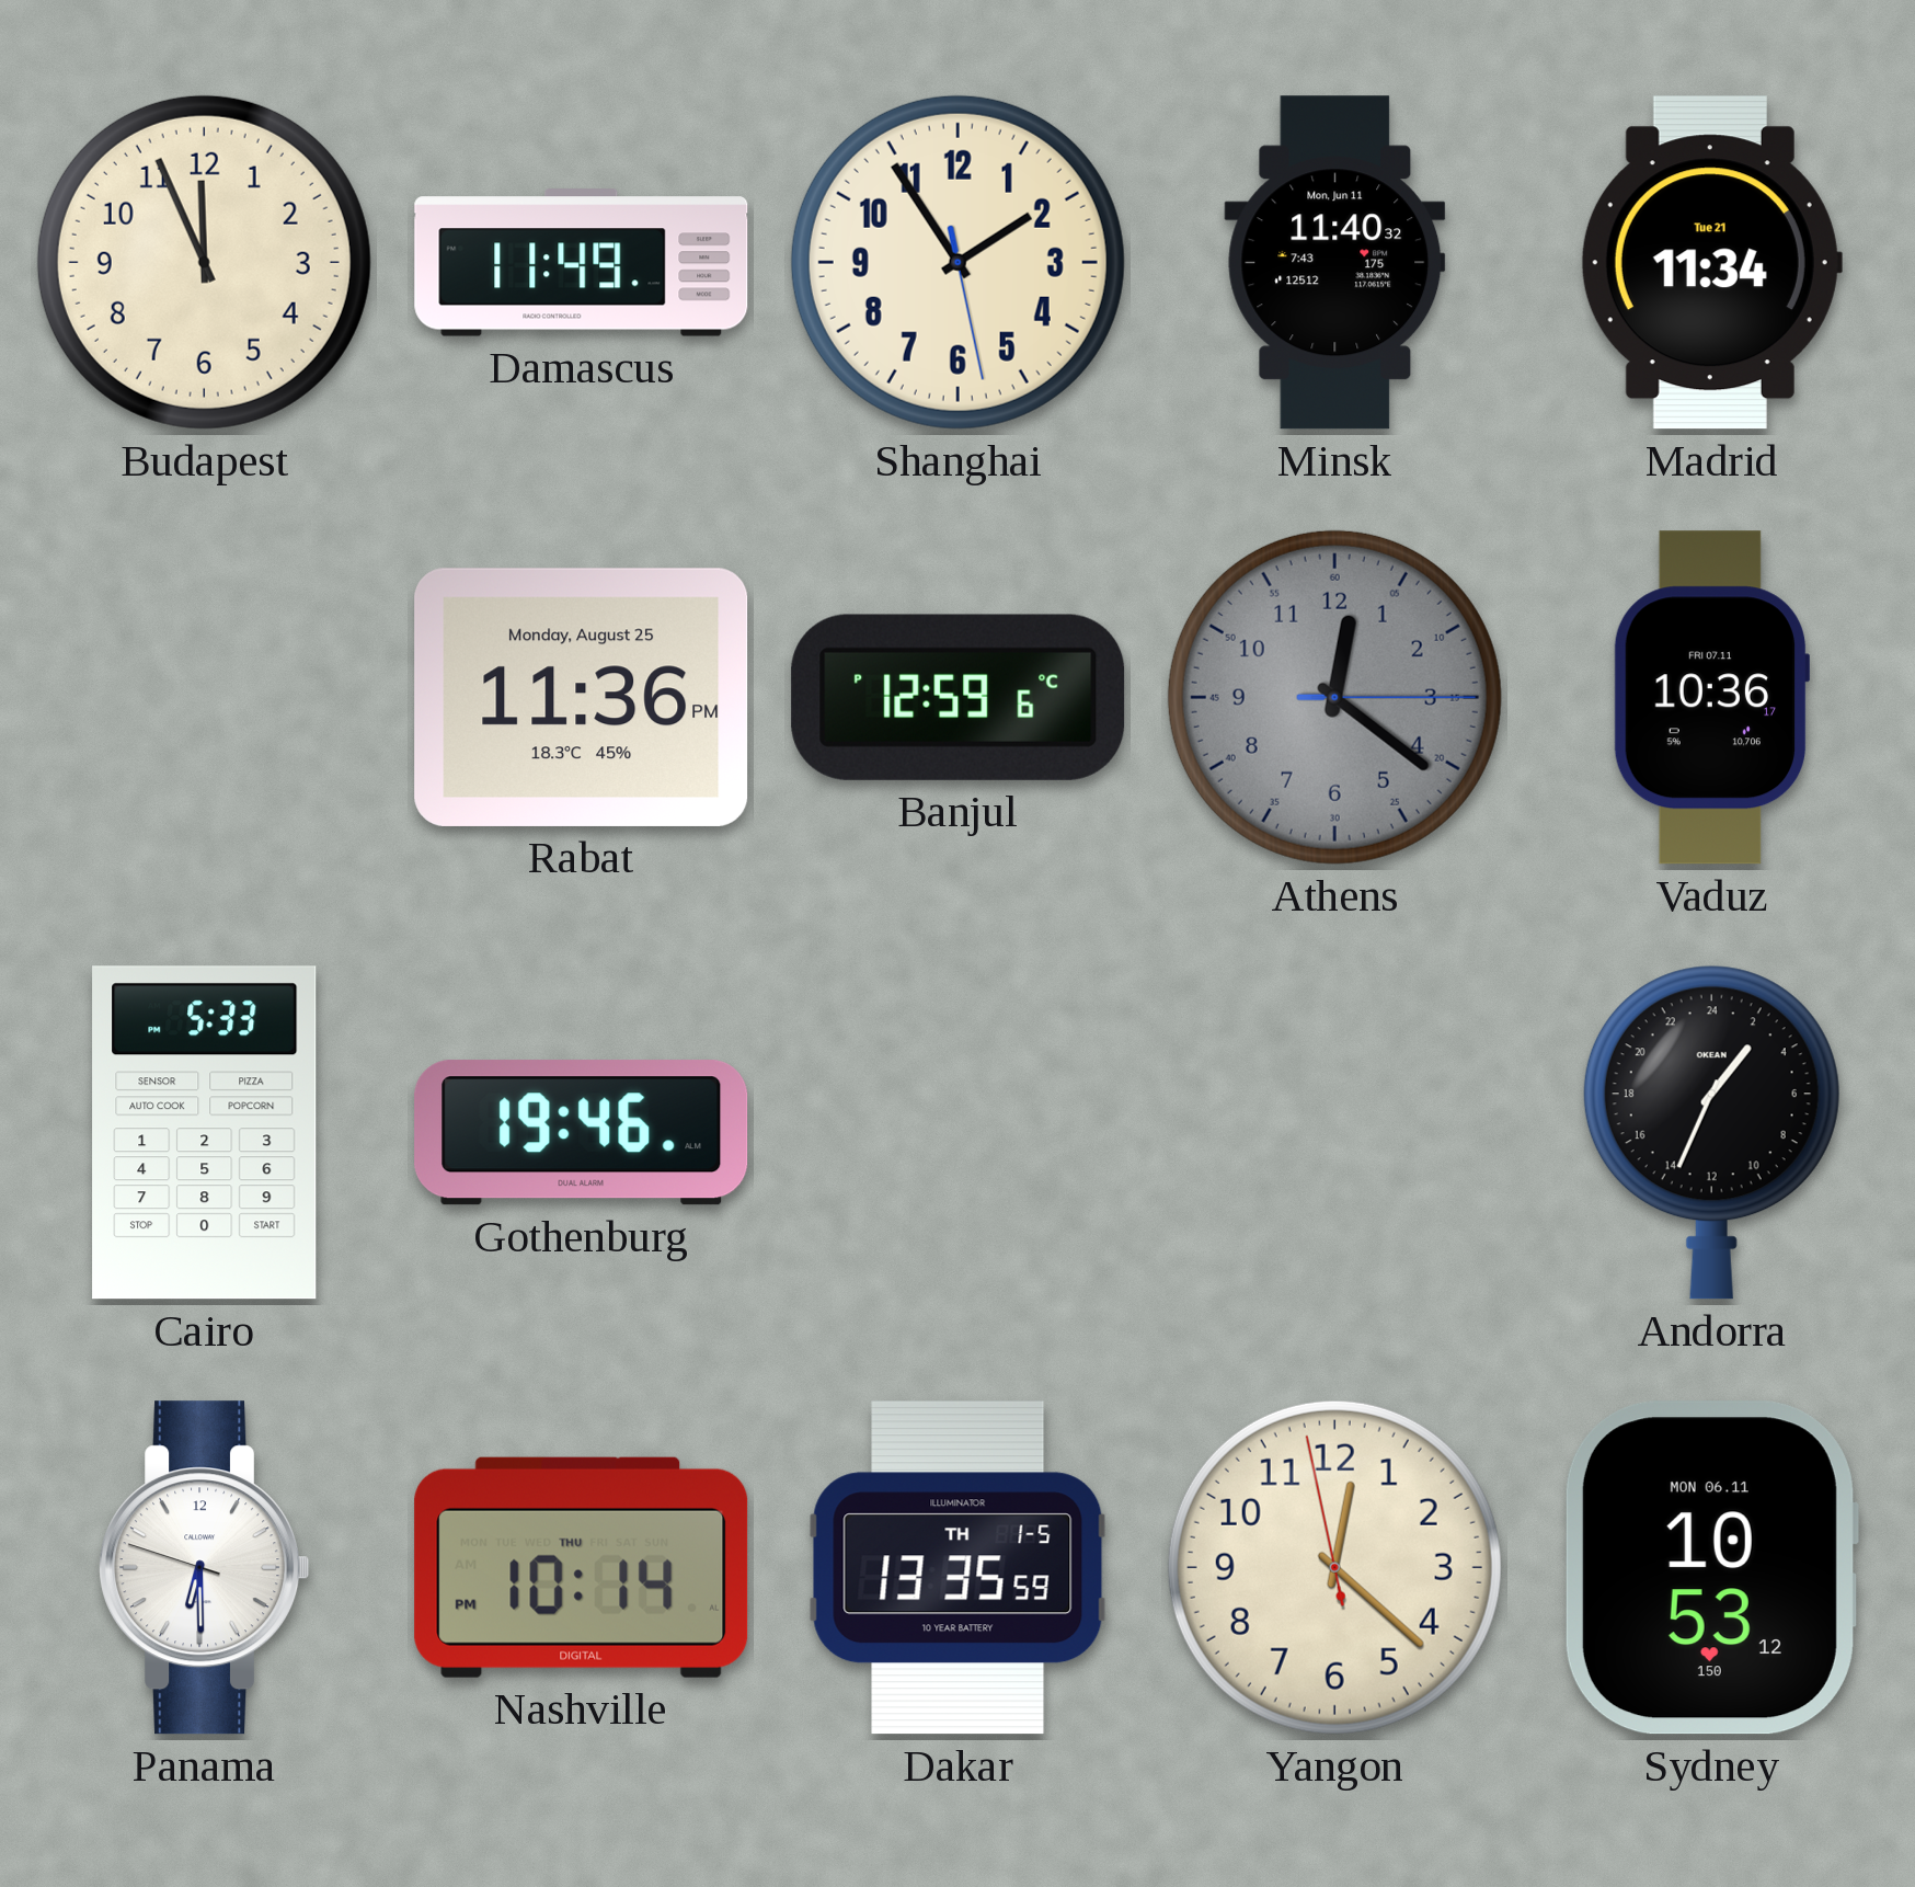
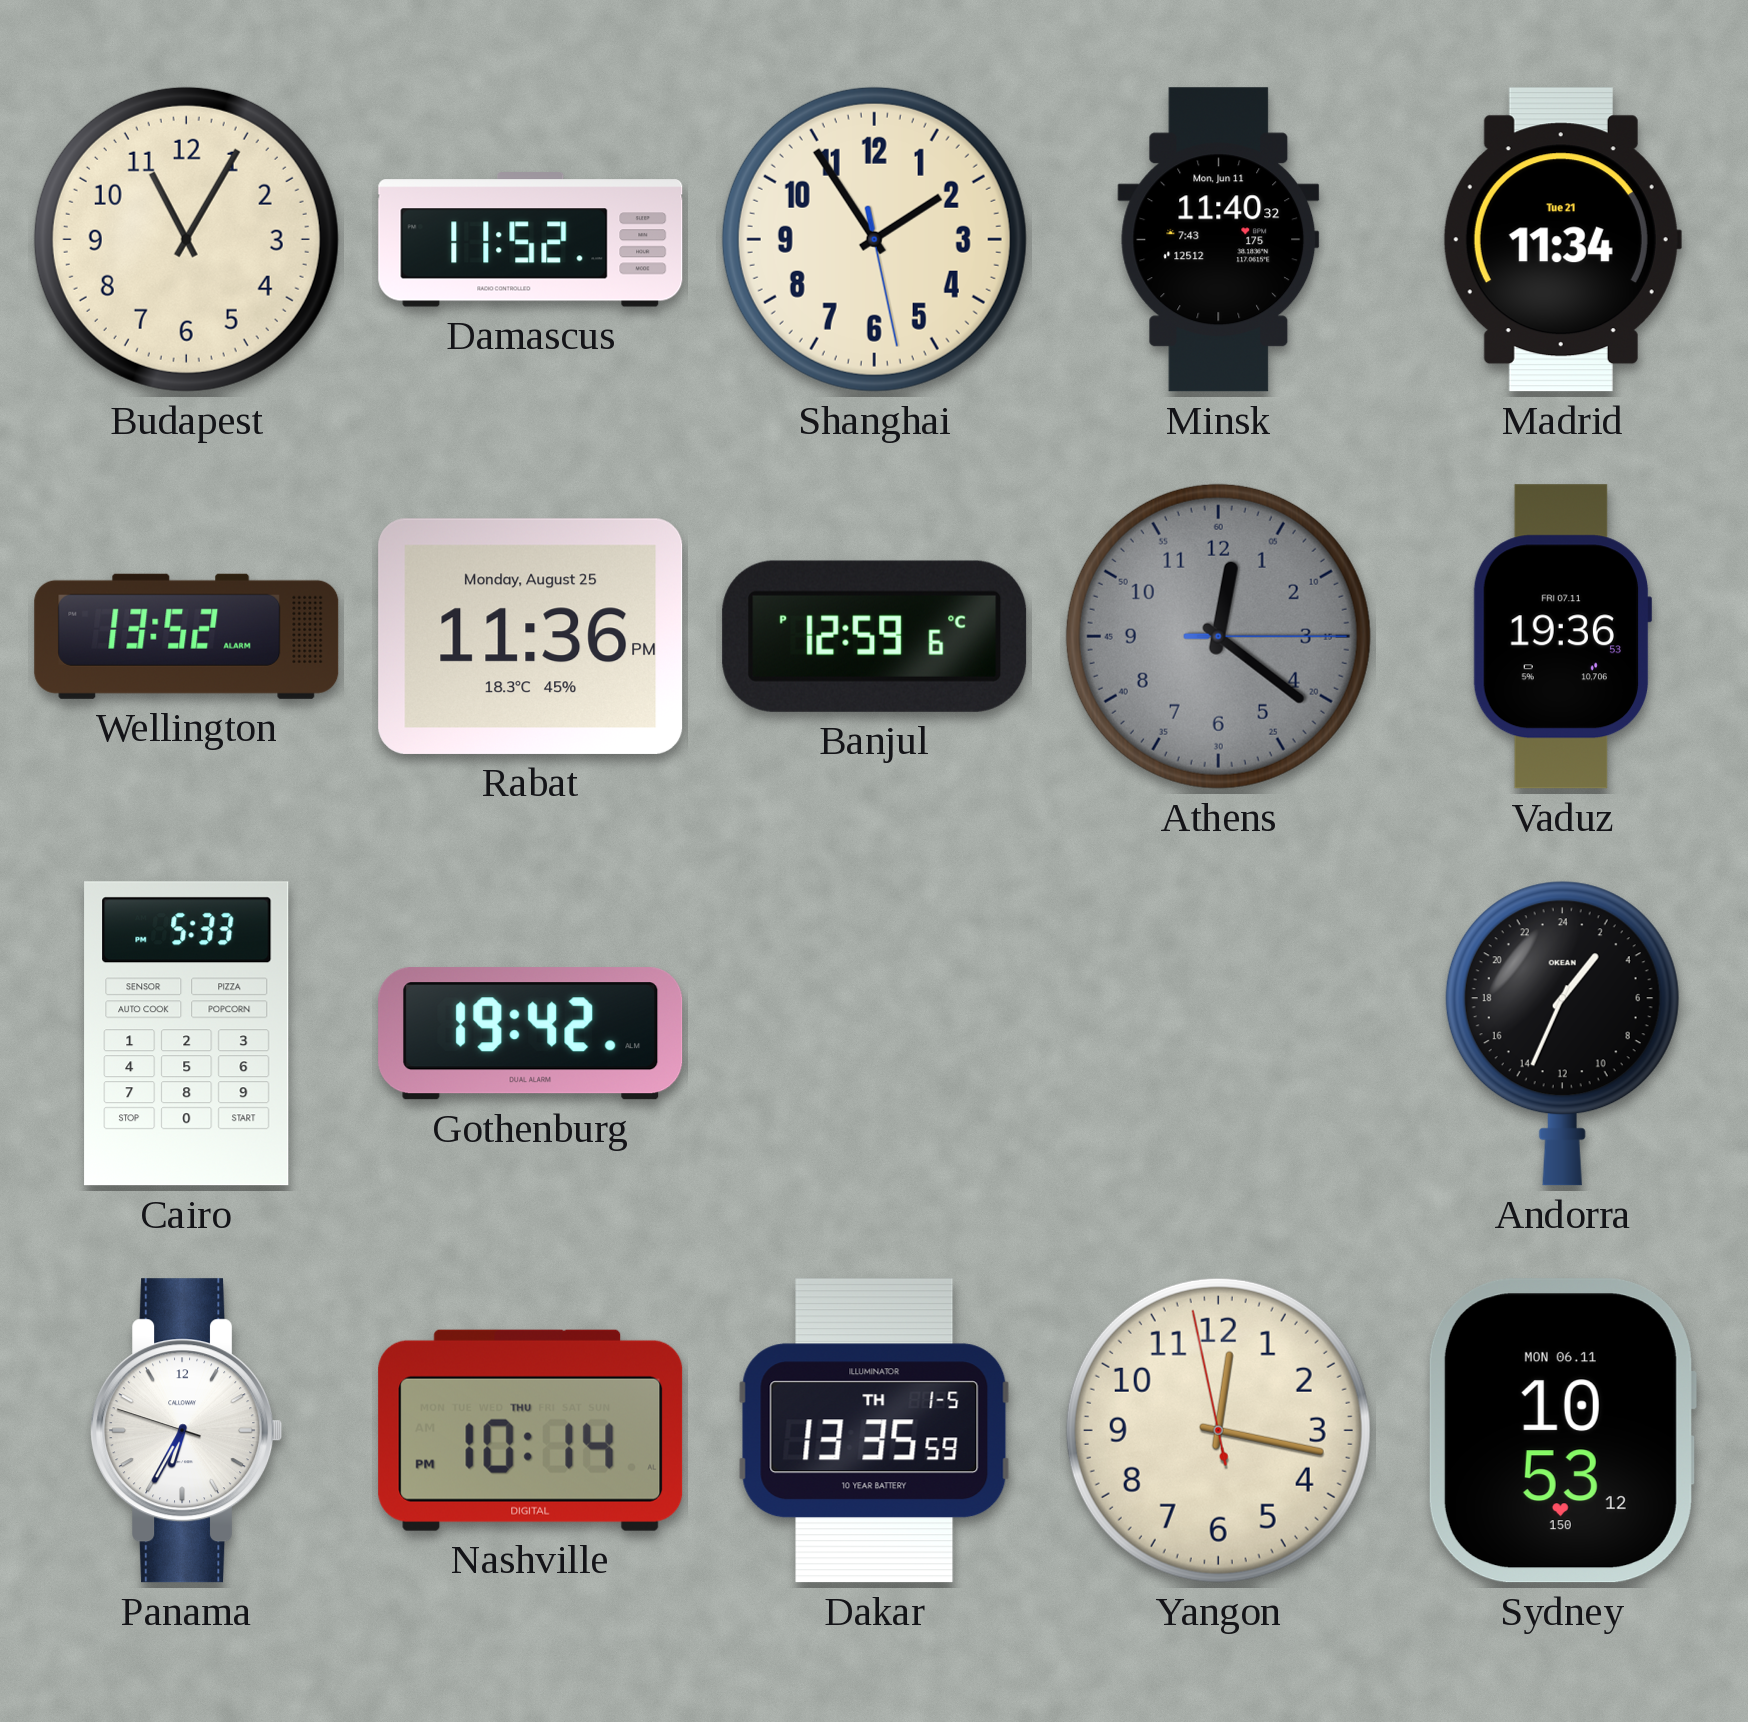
Budapest: 11:56 -> 11:05 (186, 239)
Damascus: 11:49 -> 11:52 (531, 240)
Wellington: none -> 13:52 (187, 636)
Vaduz: 10:36 -> 19:36 (1562, 637)
Gothenburg: 19:46 -> 19:42 (531, 1034)
Panama: 6:29 -> 6:34 (187, 1431)
Yangon: 12:21 -> 12:16 (1218, 1430)
